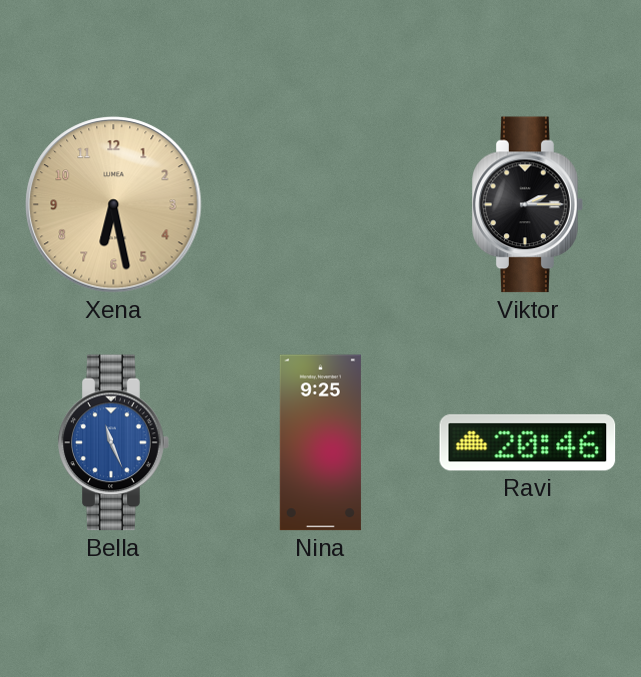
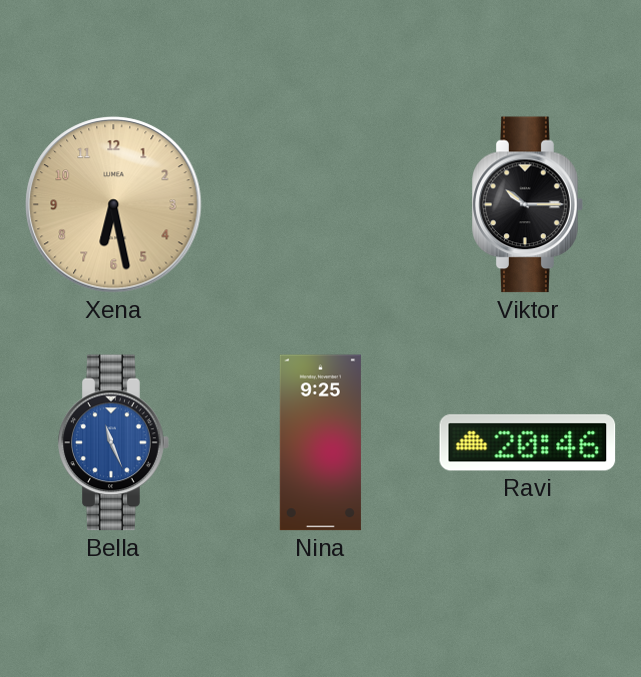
Viktor: 2:15 -> 10:15 (528, 205)
